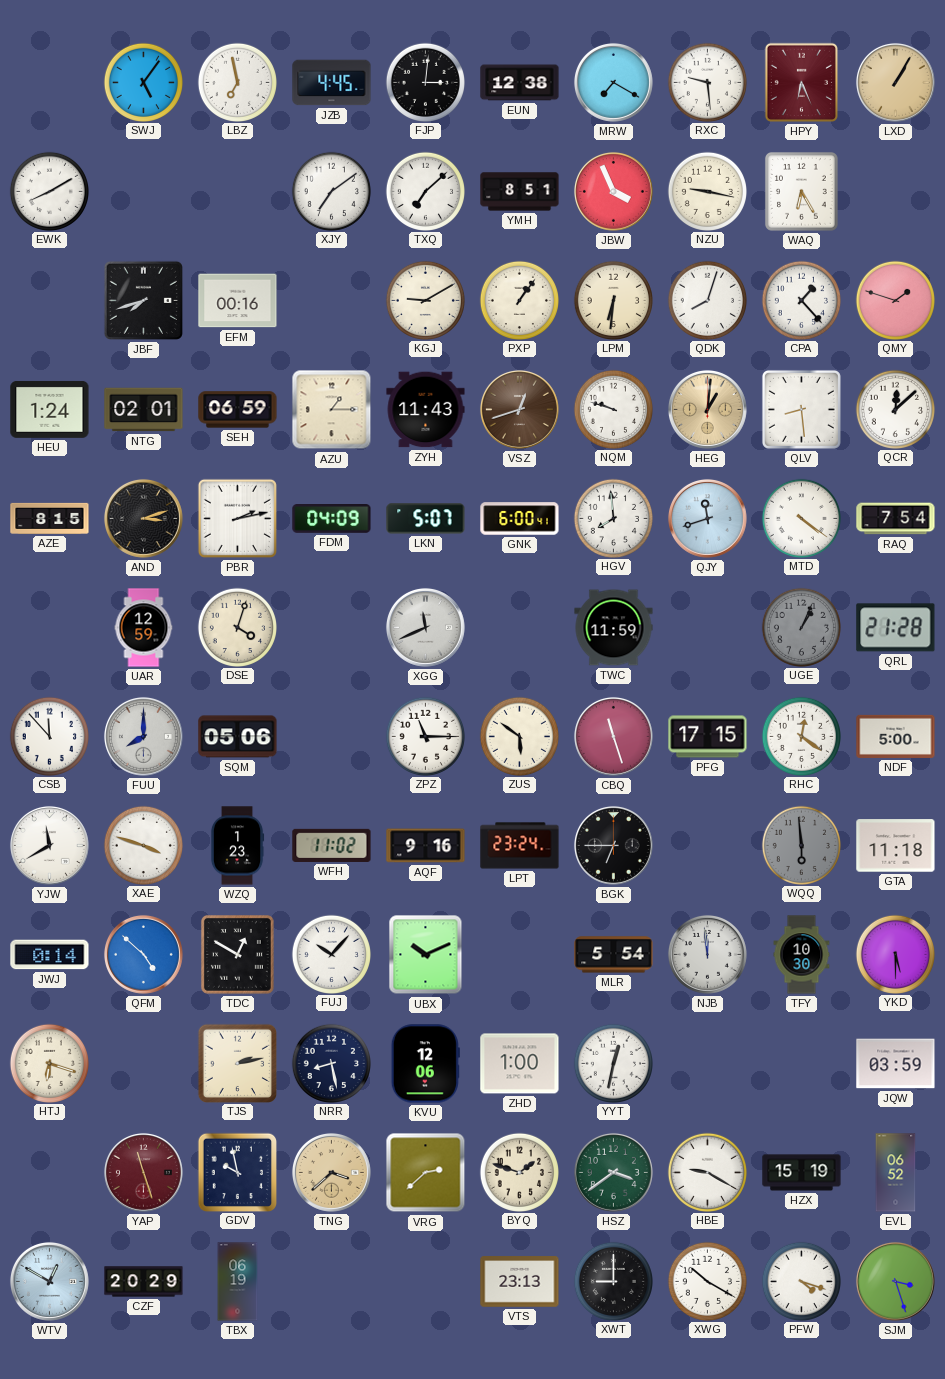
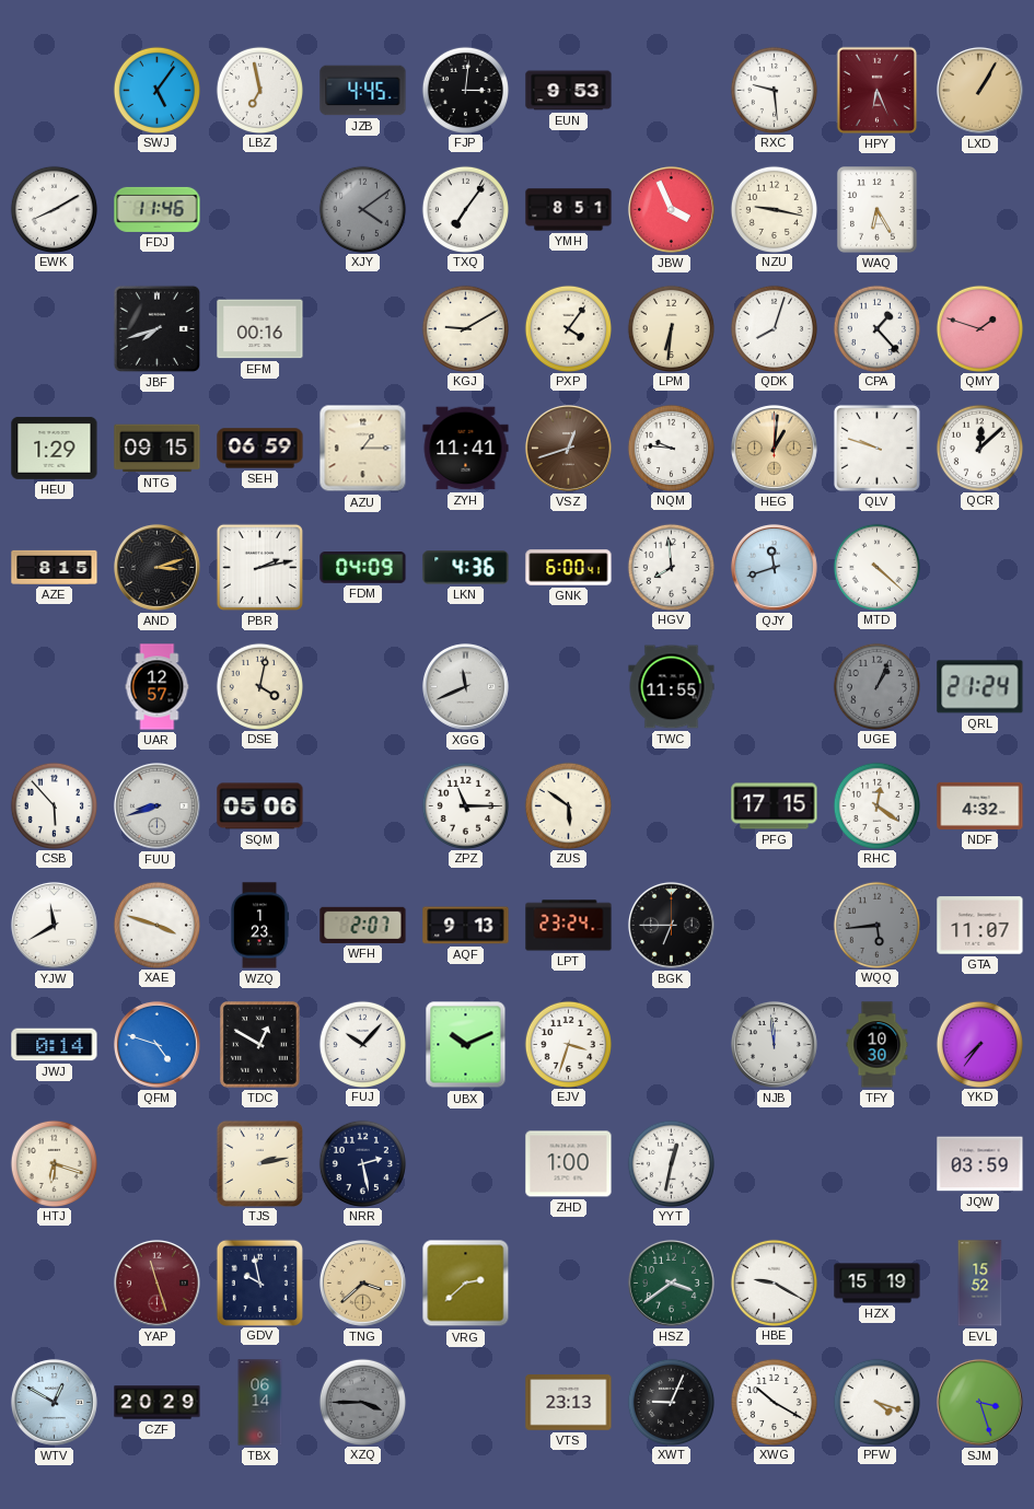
EUN: 12:38 -> 9:53 (569, 91)
MRW: 7:20 -> none (613, 82)
FDJ: none -> 11:46 (158, 209)
XJY: 7:09 -> 4:09 (362, 209)
XJY dial: white -> grey (362, 209)
TXQ: 7:08 -> 7:06 (465, 209)
PXP: 1:06 -> 4:06 (568, 328)
HEU: 1:24 -> 1:29 (55, 448)
NTG: 02:01 -> 09:15 (158, 449)
ZYH: 11:43 -> 11:41 (466, 449)
NQM: 9:48 -> 9:46 (671, 448)
QLV: 8:29 -> 9:48 (876, 448)
LKN: 5:07 -> 4:36 (466, 568)
MTD: 4:21 -> 4:22 (876, 567)
RAQ: 7:54 -> none (896, 519)
UAR: 12:59 -> 12:57 (158, 687)
DSE: 4:03 -> 4:02 (259, 686)
TWC: 11:59 -> 11:55 (672, 687)
QRL: 21:28 -> 21:24 (980, 687)
CSB: 11:53 -> 5:53 (54, 805)
FUU: 8:00 -> 8:42 (156, 805)
CBQ: 11:27 -> none (613, 736)
NDF: 5:00 -> 4:32 (980, 805)
WFH: 11:02 -> 2:07 (363, 925)
AQF: 9:16 -> 9:13 (466, 926)
WQQ: 5:59 -> 5:44 (876, 925)
GTA: 11:18 -> 11:07 (980, 926)
QFM: 4:52 -> 4:48 (156, 1044)
EJV: none -> 3:33 (568, 1044)
MLR: 5:54 -> none (614, 955)
YKD: 5:30 -> 7:36 (979, 1044)
NRR: 8:28 -> 2:28 (362, 1163)
KVU: 12:06 -> none (425, 1064)
BYQ: 1:48 -> none (519, 1172)
EVL: 06:52 -> 15:52 (980, 1284)
TBX: 06:19 -> 06:14 (260, 1403)
XZQ: none -> 3:45 (362, 1402)
XWT: 9:00 -> 9:04 (671, 1402)
